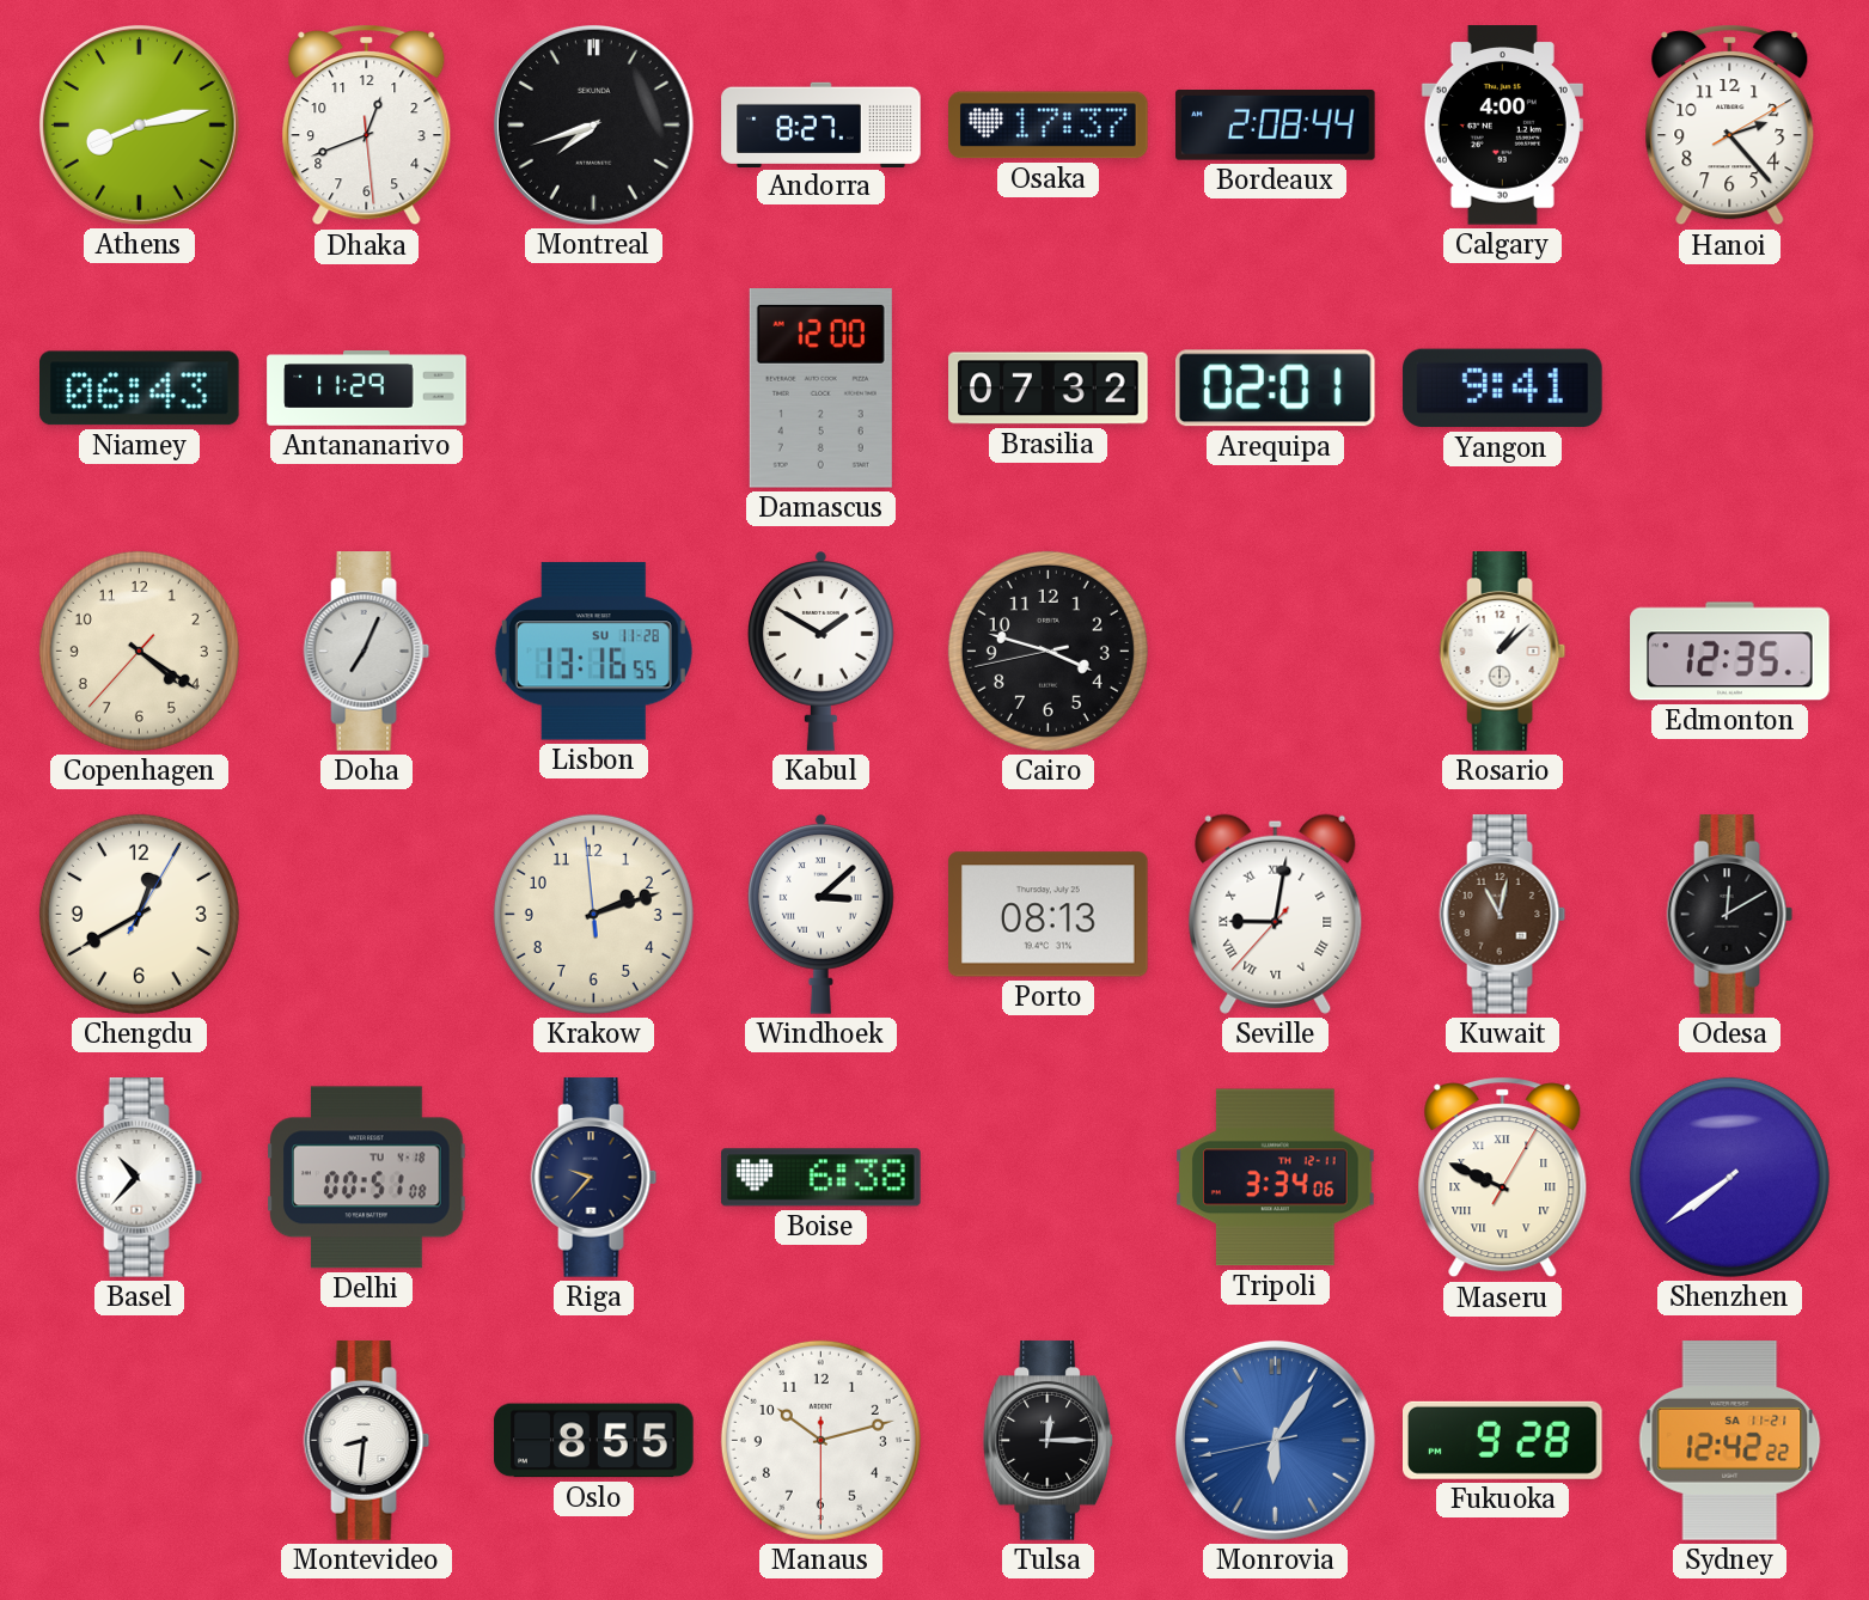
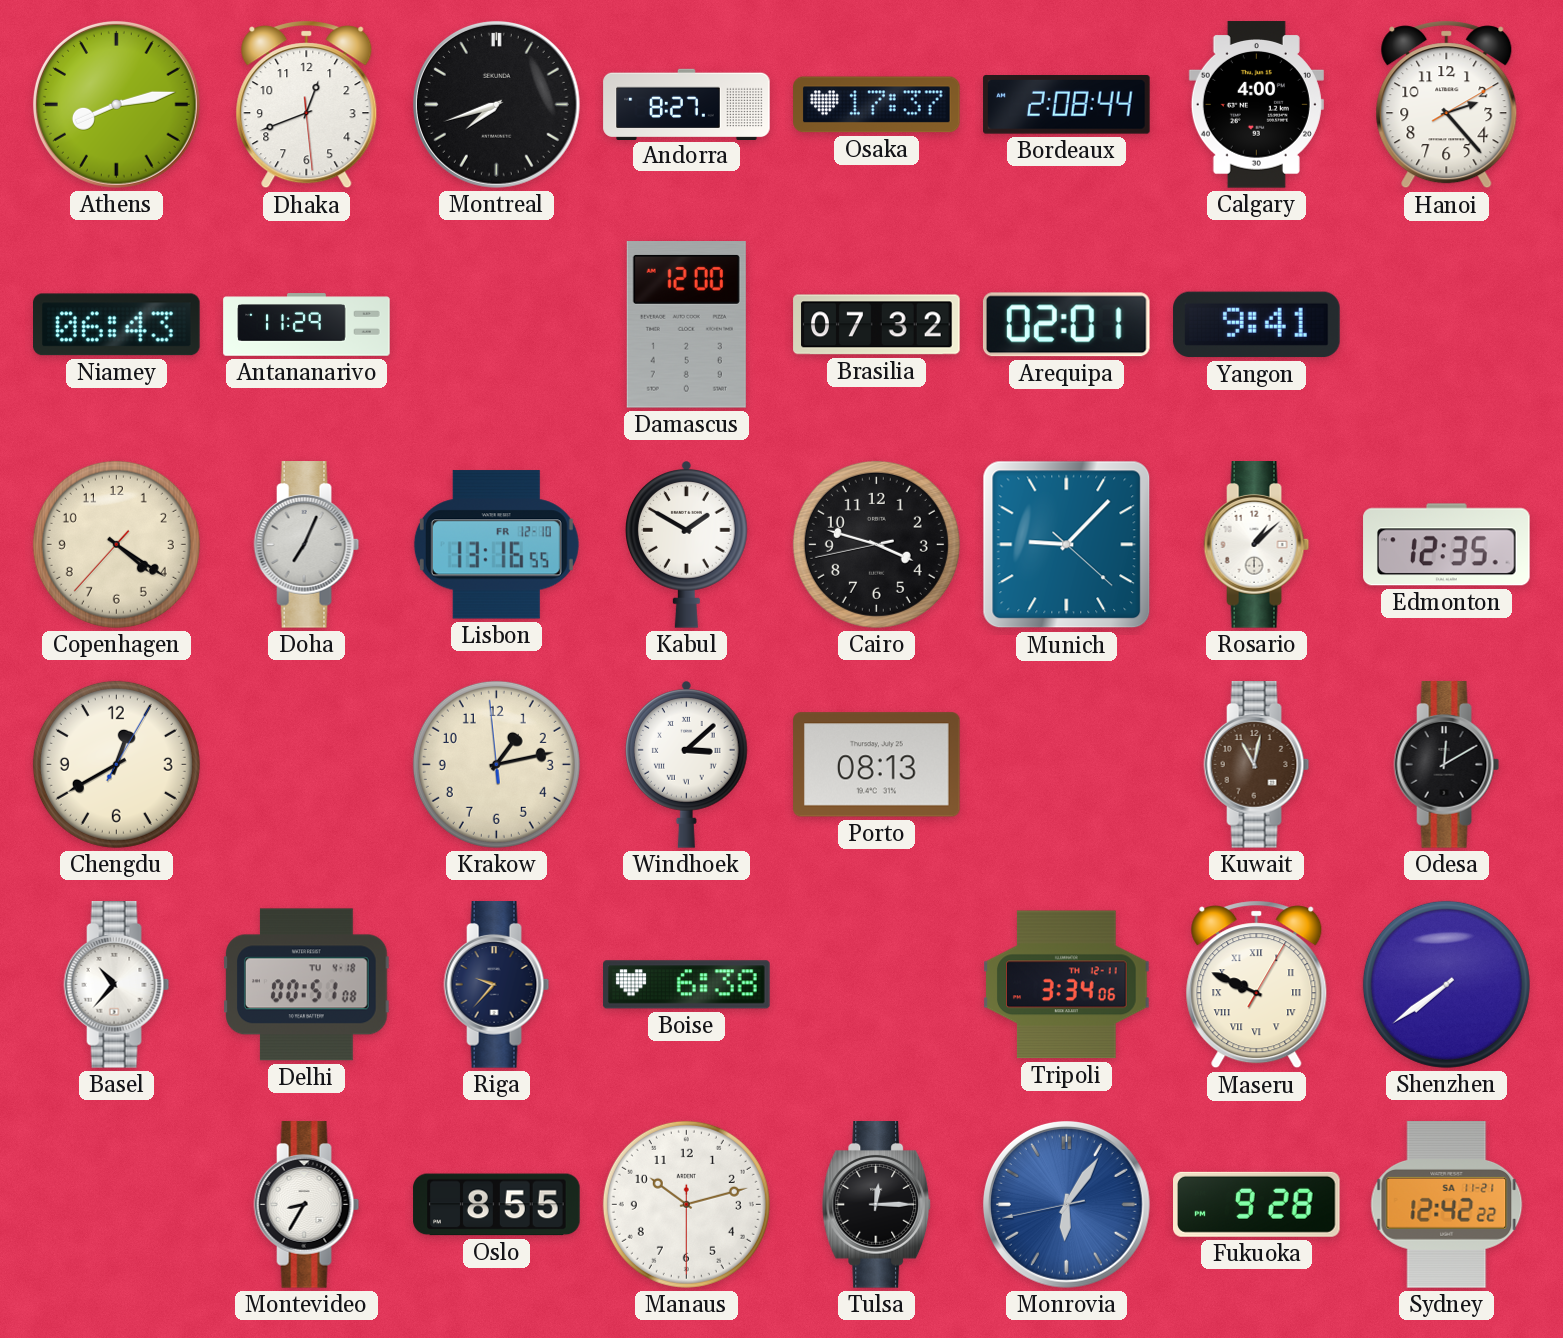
Lisbon date: SU 11-28 -> FR 12-10 (496, 545)
Munich: none -> 9:07 (1067, 545)
Krakow: 2:11 -> 1:12 (496, 764)
Seville: 9:01 -> none (1276, 914)
Montevideo: 8:31 -> 8:35 (307, 1205)
